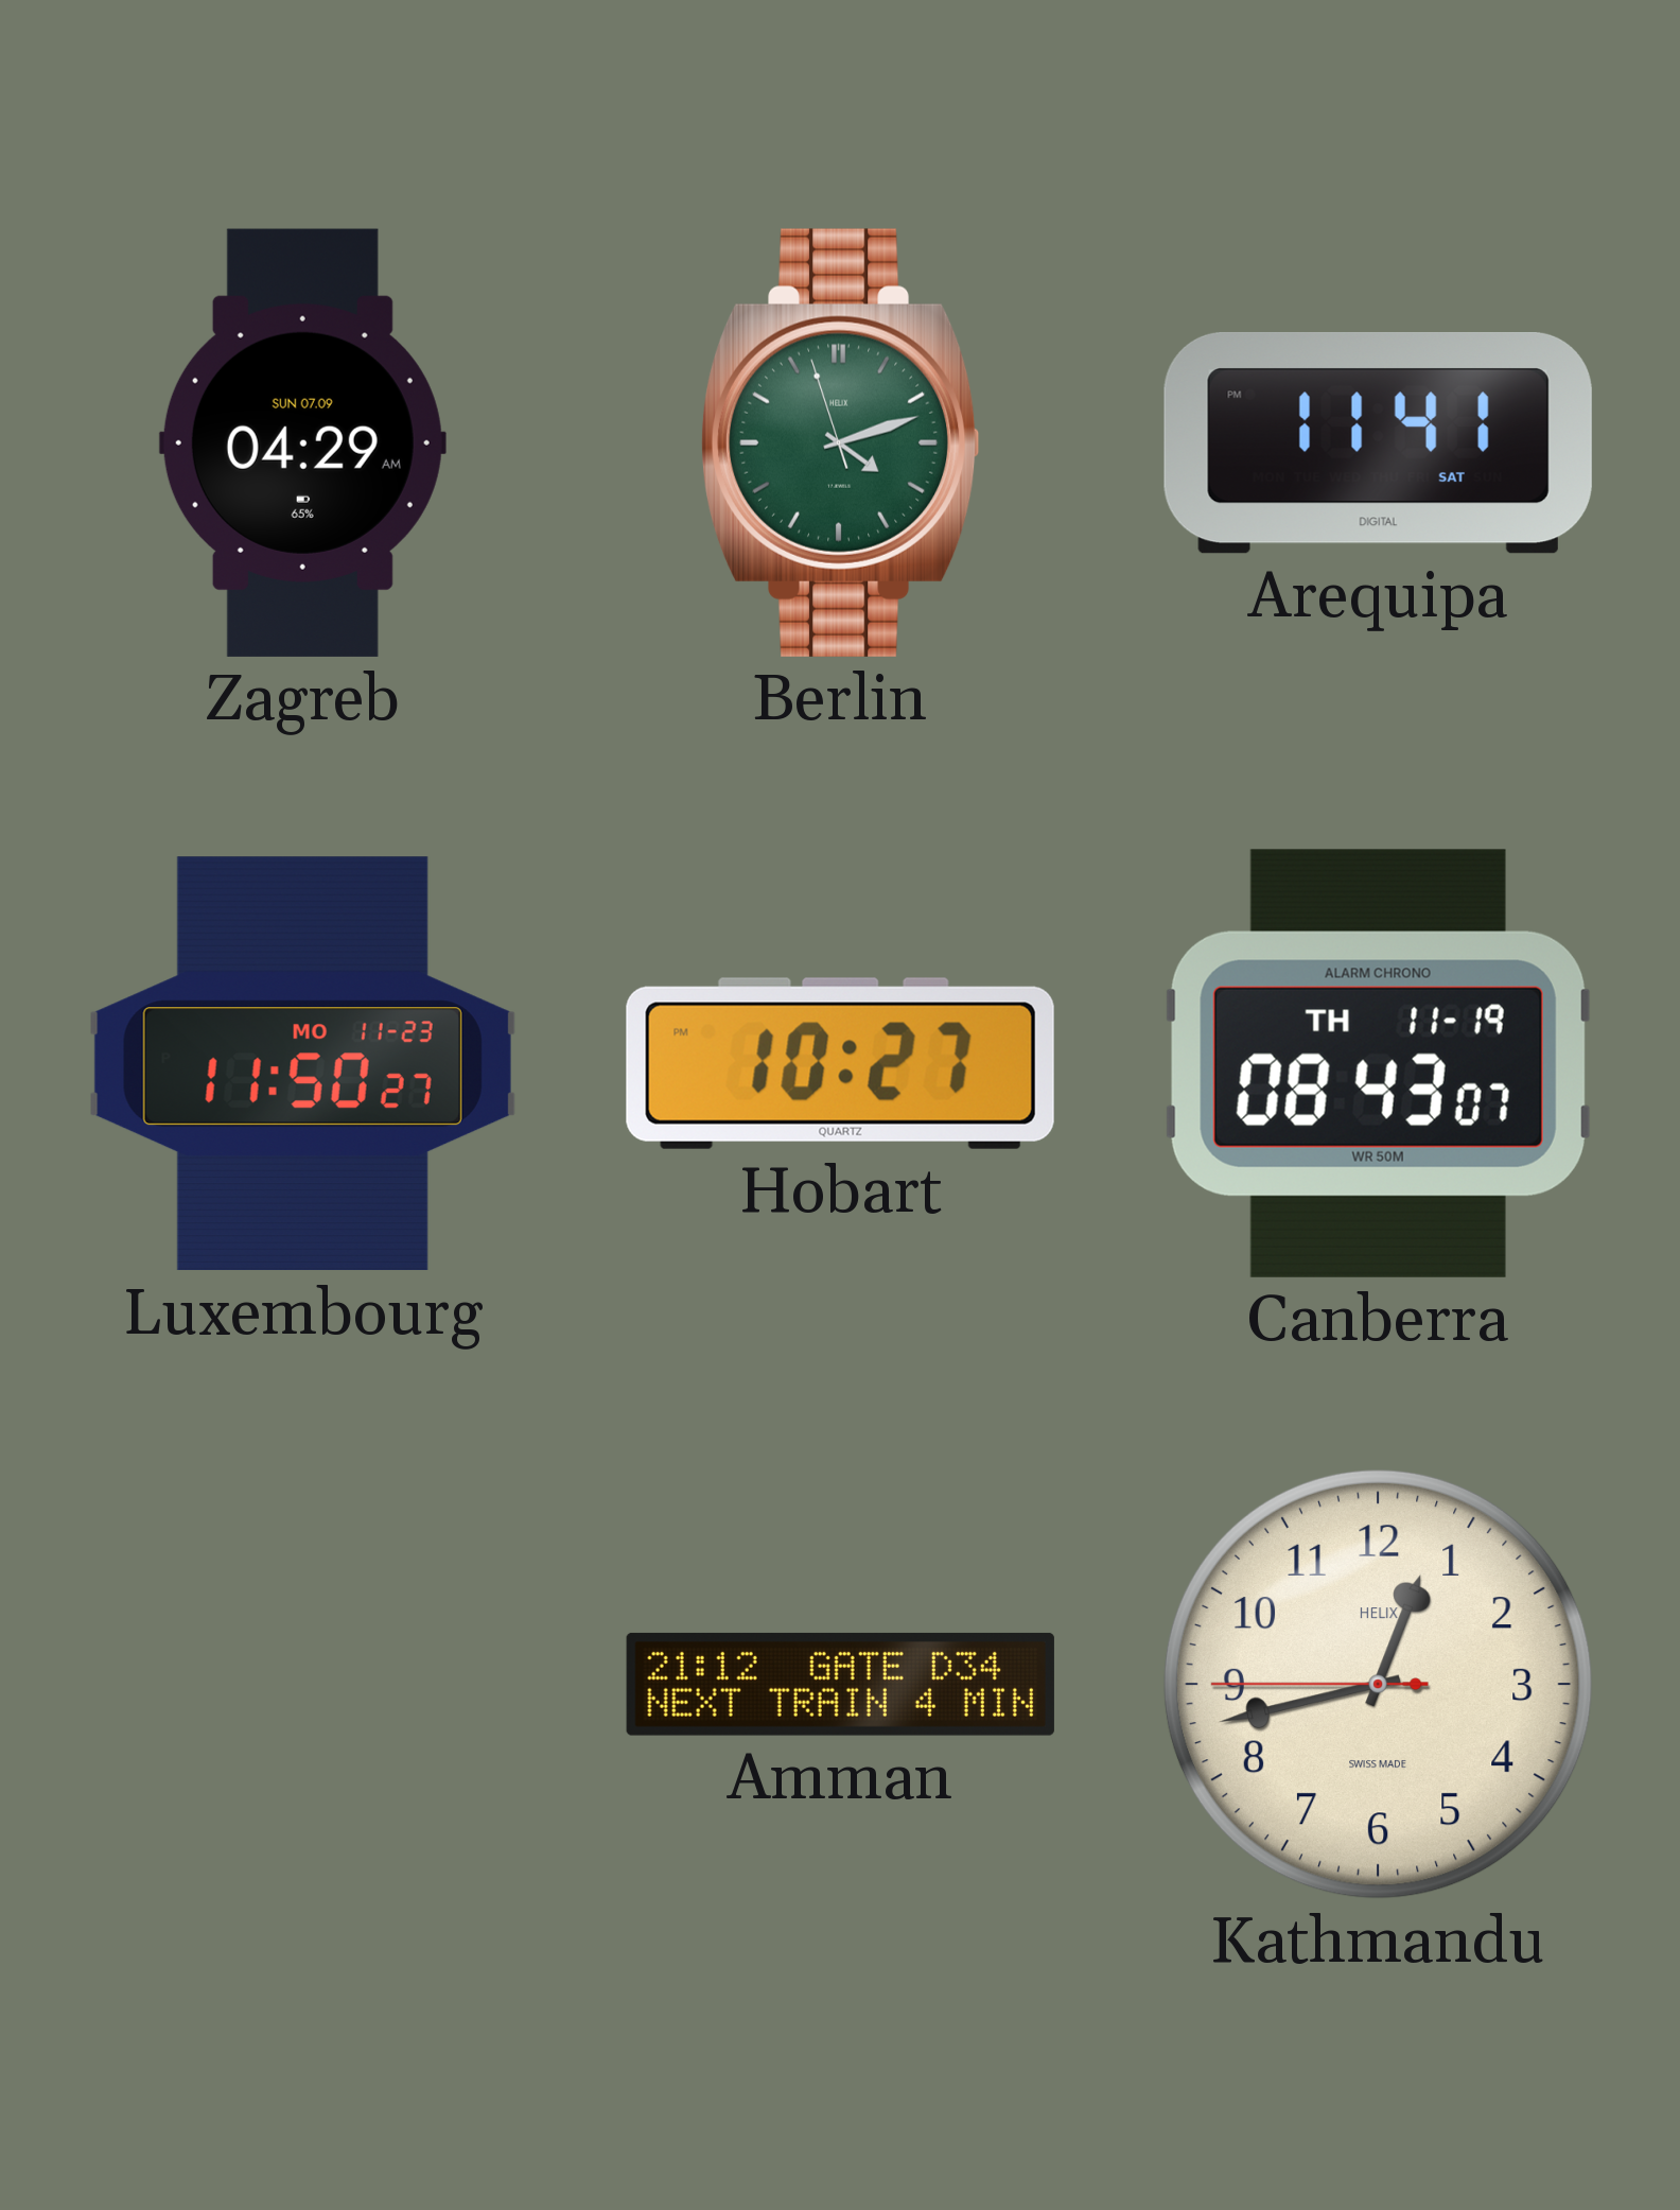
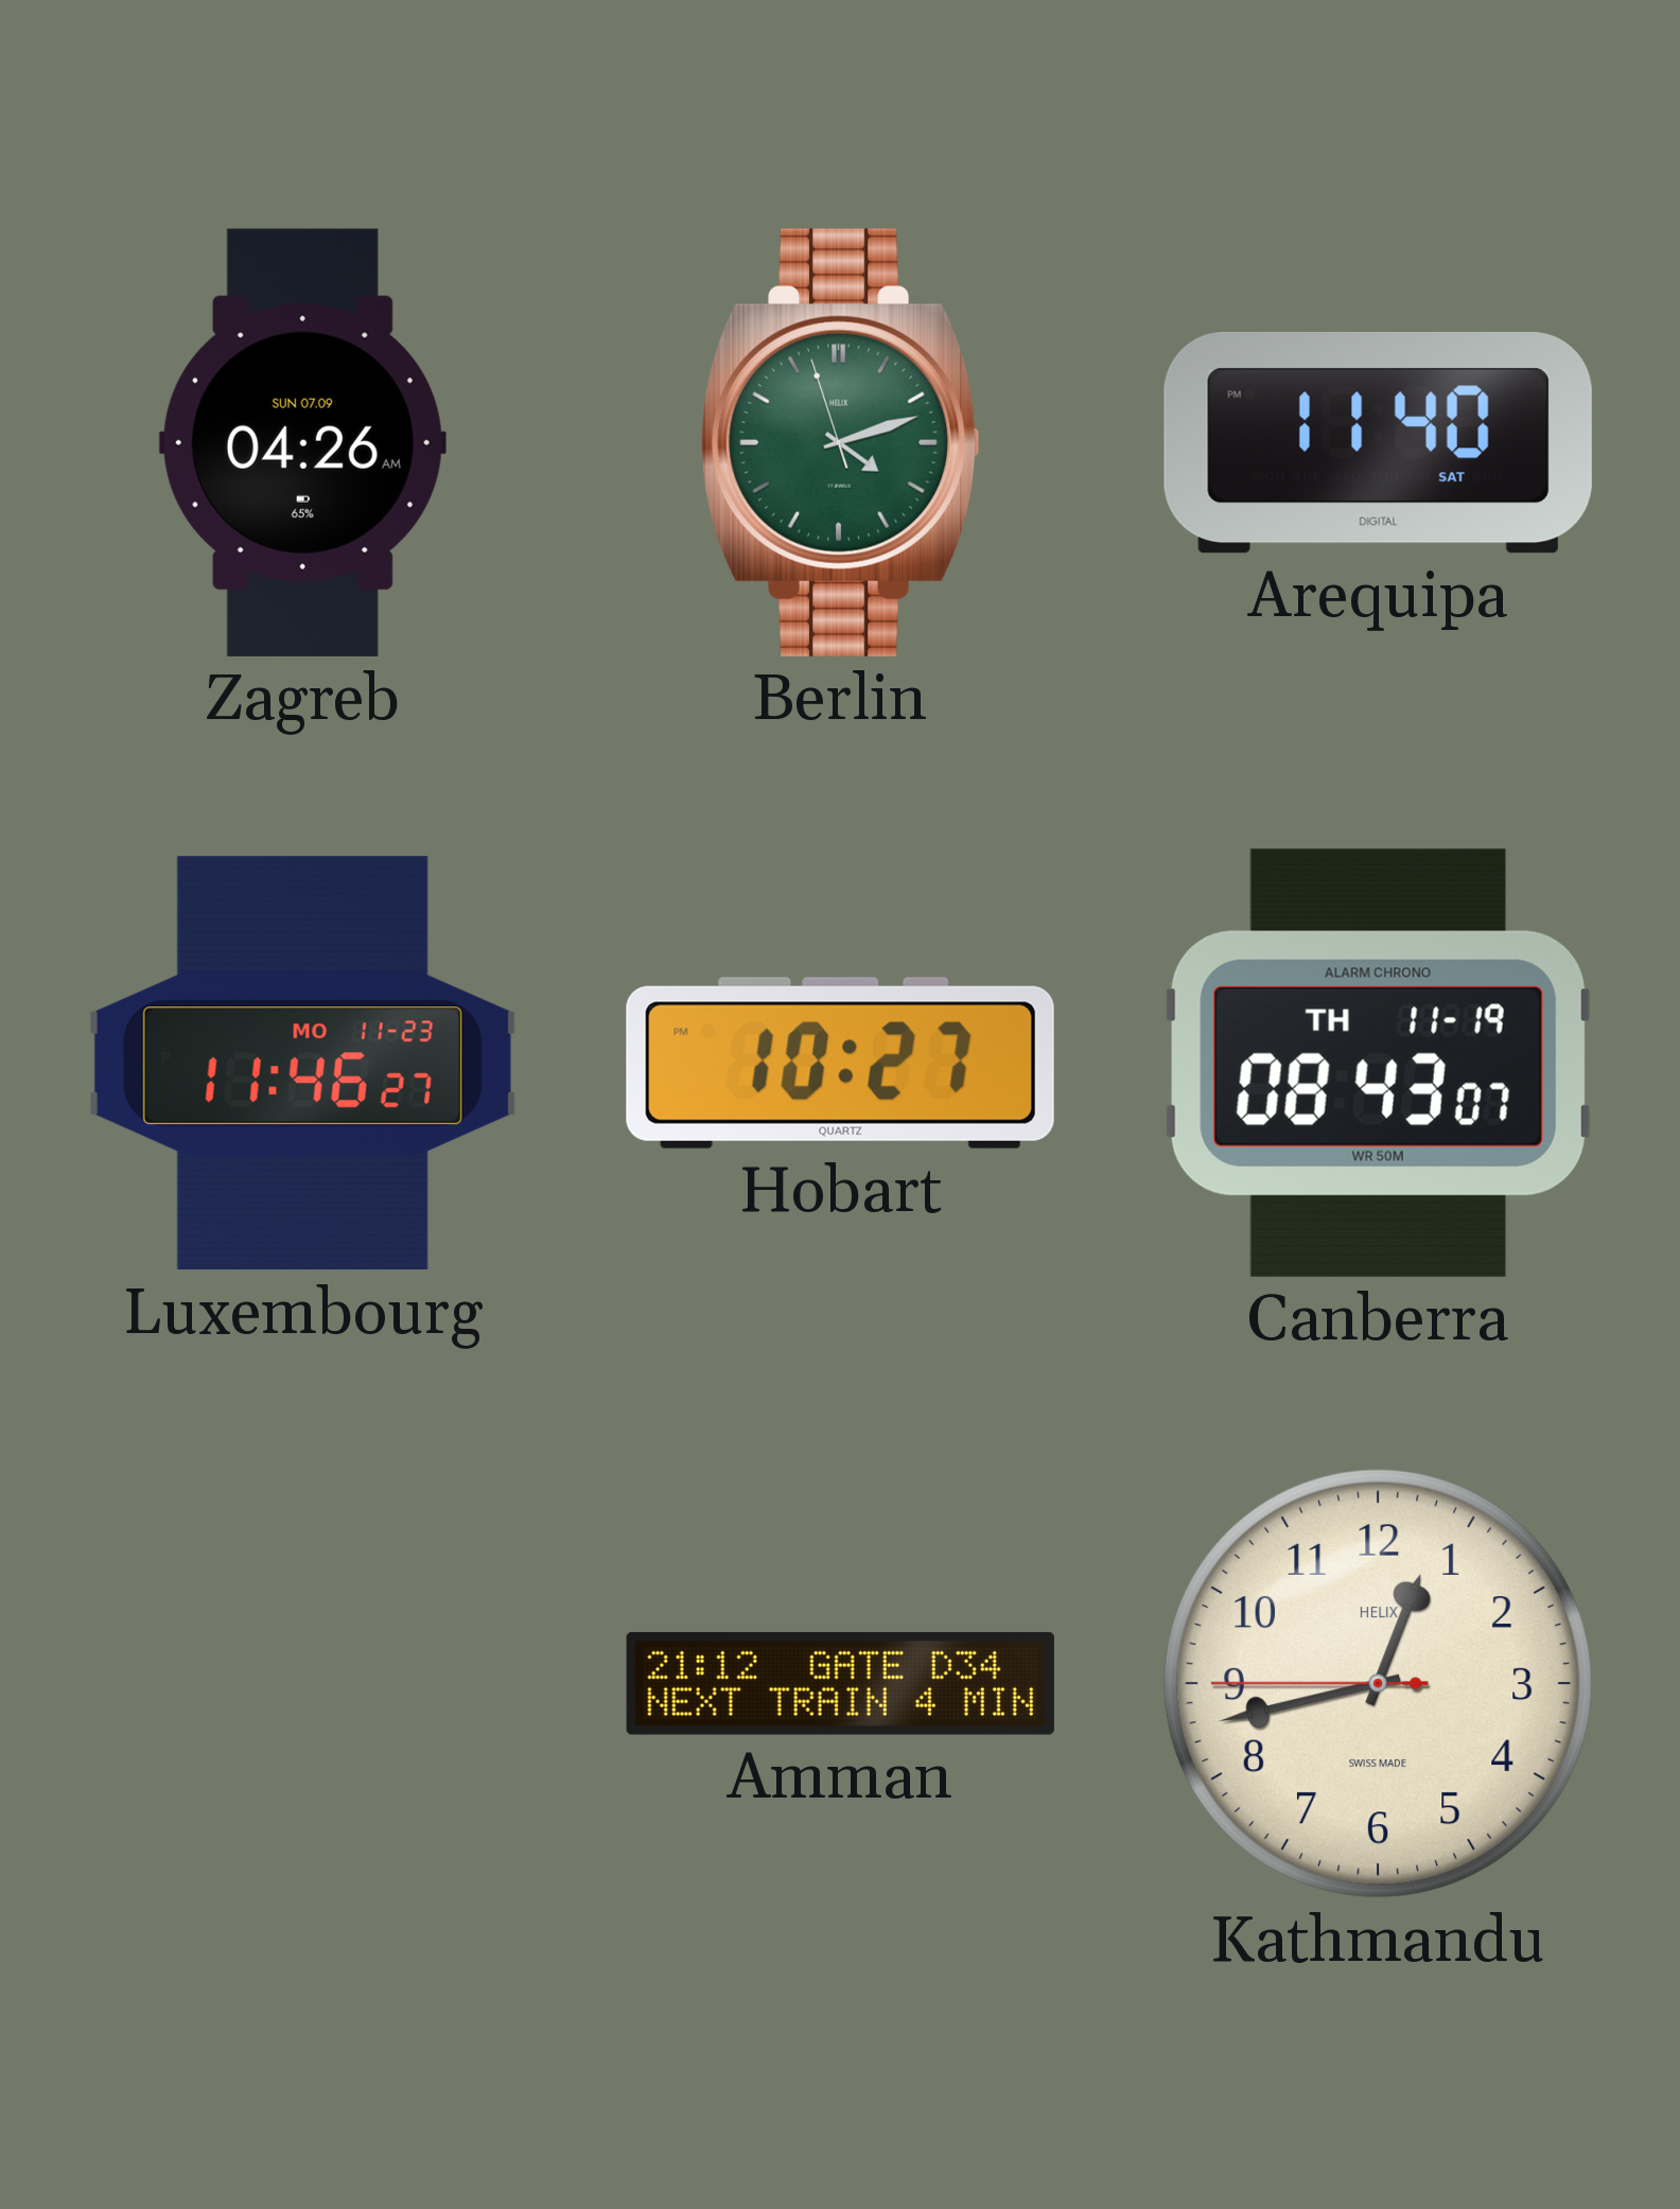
Zagreb: 04:29 -> 04:26 (302, 442)
Arequipa: 11:41 -> 11:40 (1378, 442)
Luxembourg: 11:50 -> 11:46 (302, 1064)
